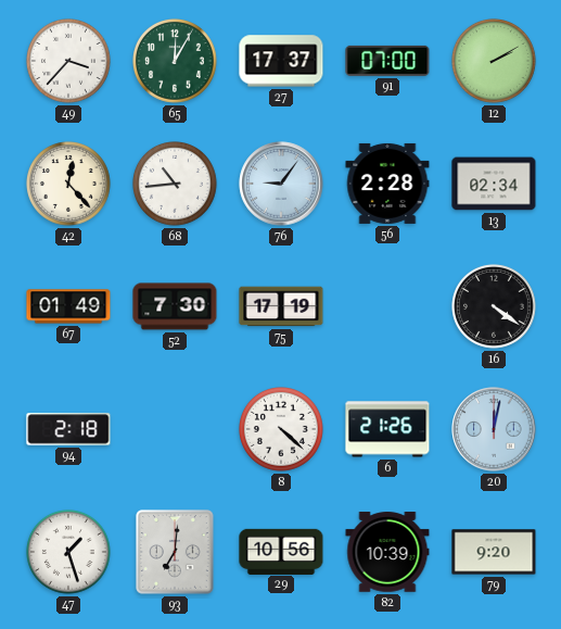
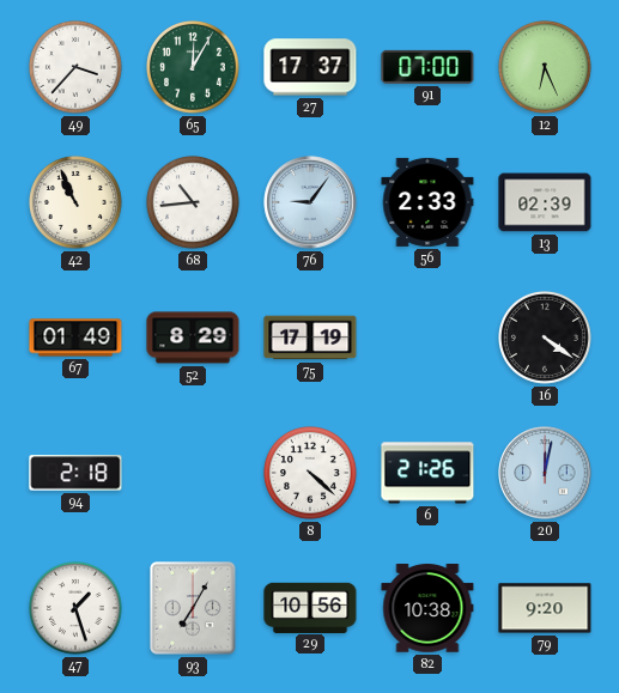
12: 2:10 -> 6:26 (546, 68)
42: 12:23 -> 10:56 (77, 203)
56: 2:28 -> 2:33 (427, 202)
13: 02:34 -> 02:39 (545, 202)
52: 7:30 -> 8:29 (193, 338)
93: 7:01 -> 7:05 (193, 608)
82: 10:39 -> 10:38 (427, 608)
